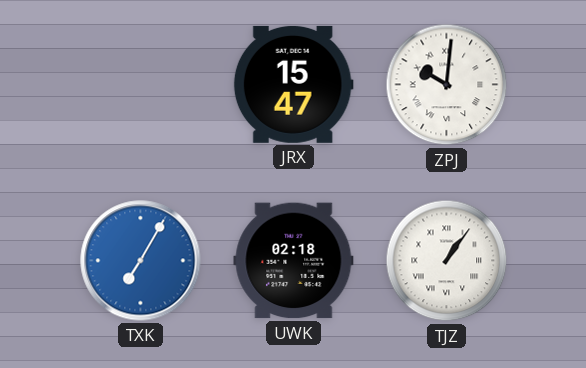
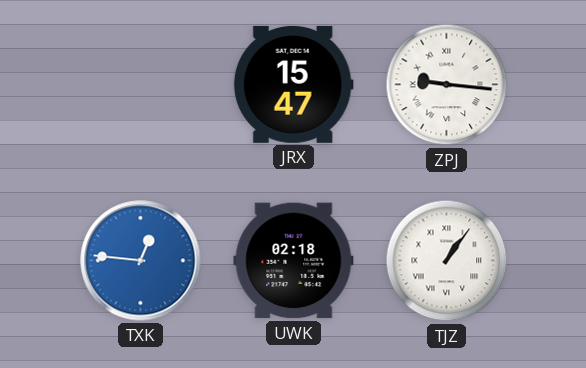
ZPJ: 10:01 -> 9:16 (447, 85)
TXK: 7:05 -> 12:46 (141, 261)
